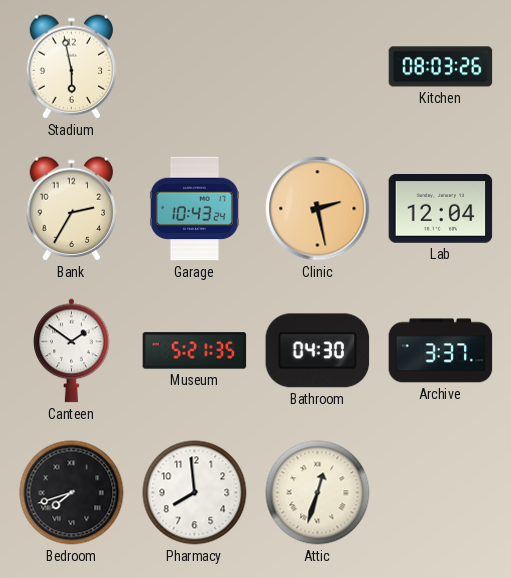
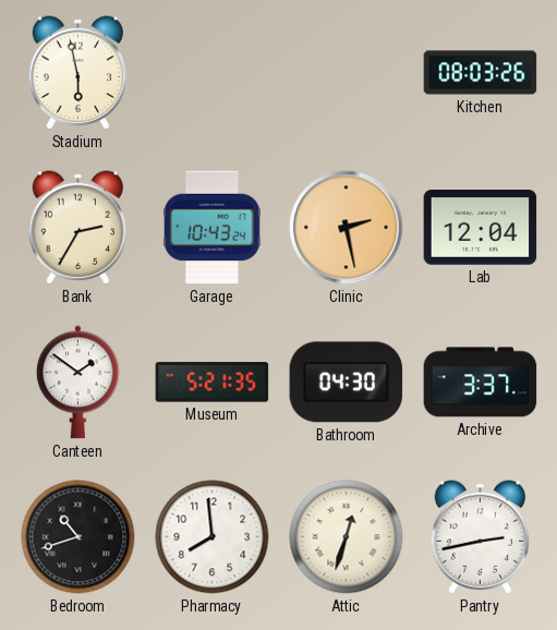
Bedroom: 7:42 -> 10:42 (78, 537)
Pantry: none -> 2:43 (481, 537)
